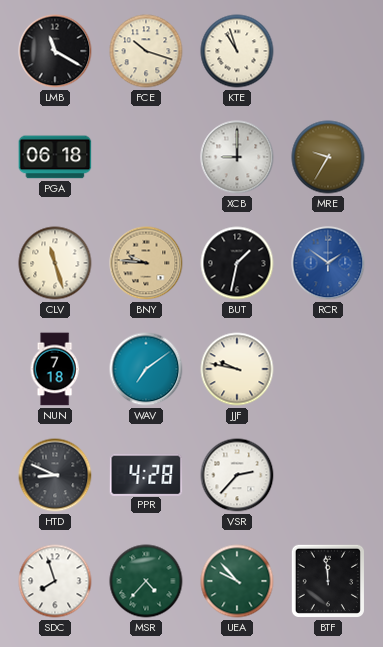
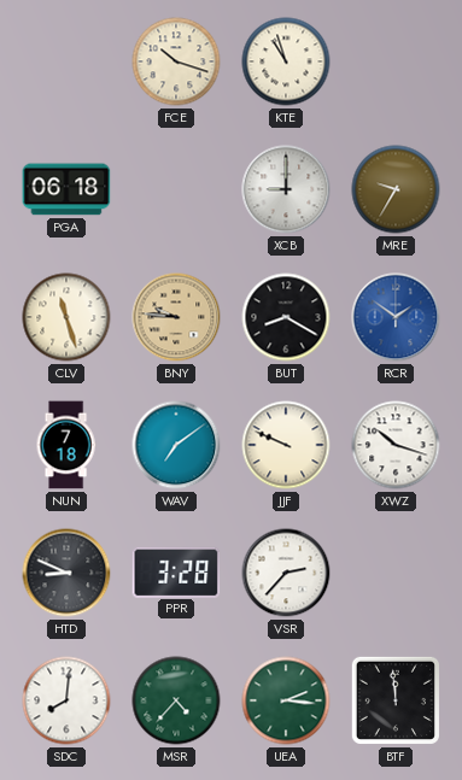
LMB: 11:20 -> none (55, 51)
BUT: 1:32 -> 8:20 (286, 317)
JJF: 9:47 -> 9:49 (286, 445)
XWZ: none -> 10:18 (396, 445)
PPR: 4:28 -> 3:28 (176, 571)
SDC: 7:57 -> 8:01 (66, 700)
UEA: 9:53 -> 2:16 (286, 700)
